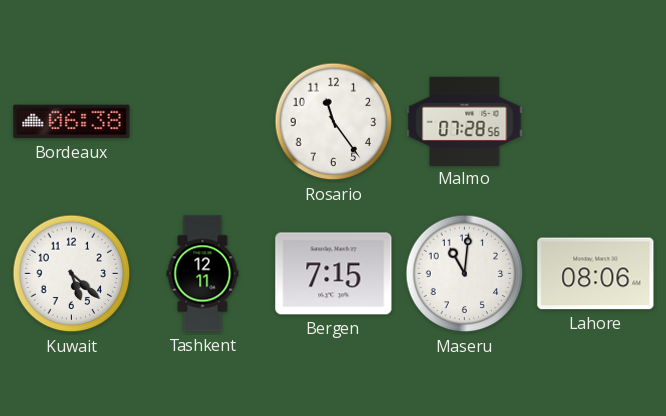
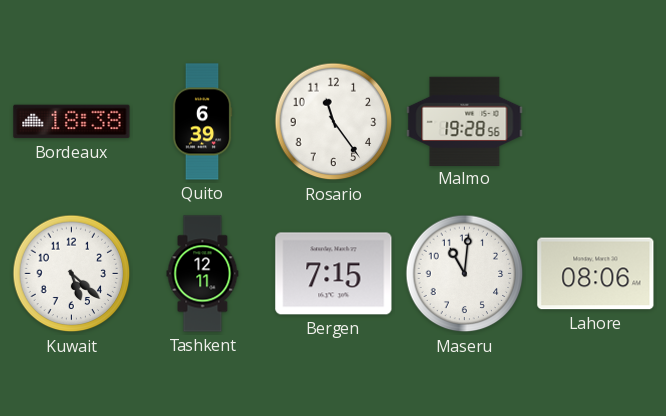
Bordeaux: 06:38 -> 18:38 (72, 122)
Quito: none -> 6:39 (202, 122)
Malmo: 07:28 -> 19:28 (465, 121)
